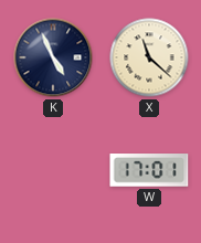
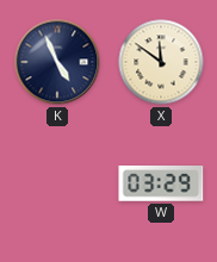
X: 11:22 -> 11:51 (161, 62)
W: 17:01 -> 03:29 (161, 185)
